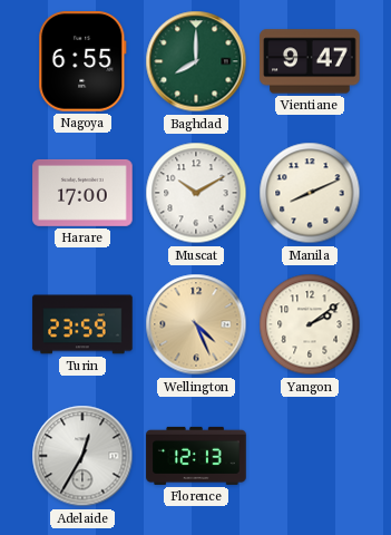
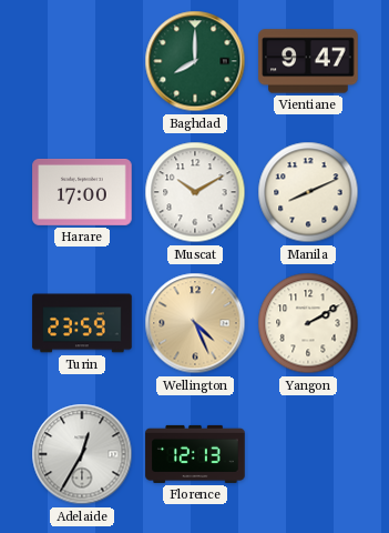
Nagoya: 6:55 -> none (82, 61)
Yangon: 2:09 -> 2:10 (308, 323)
